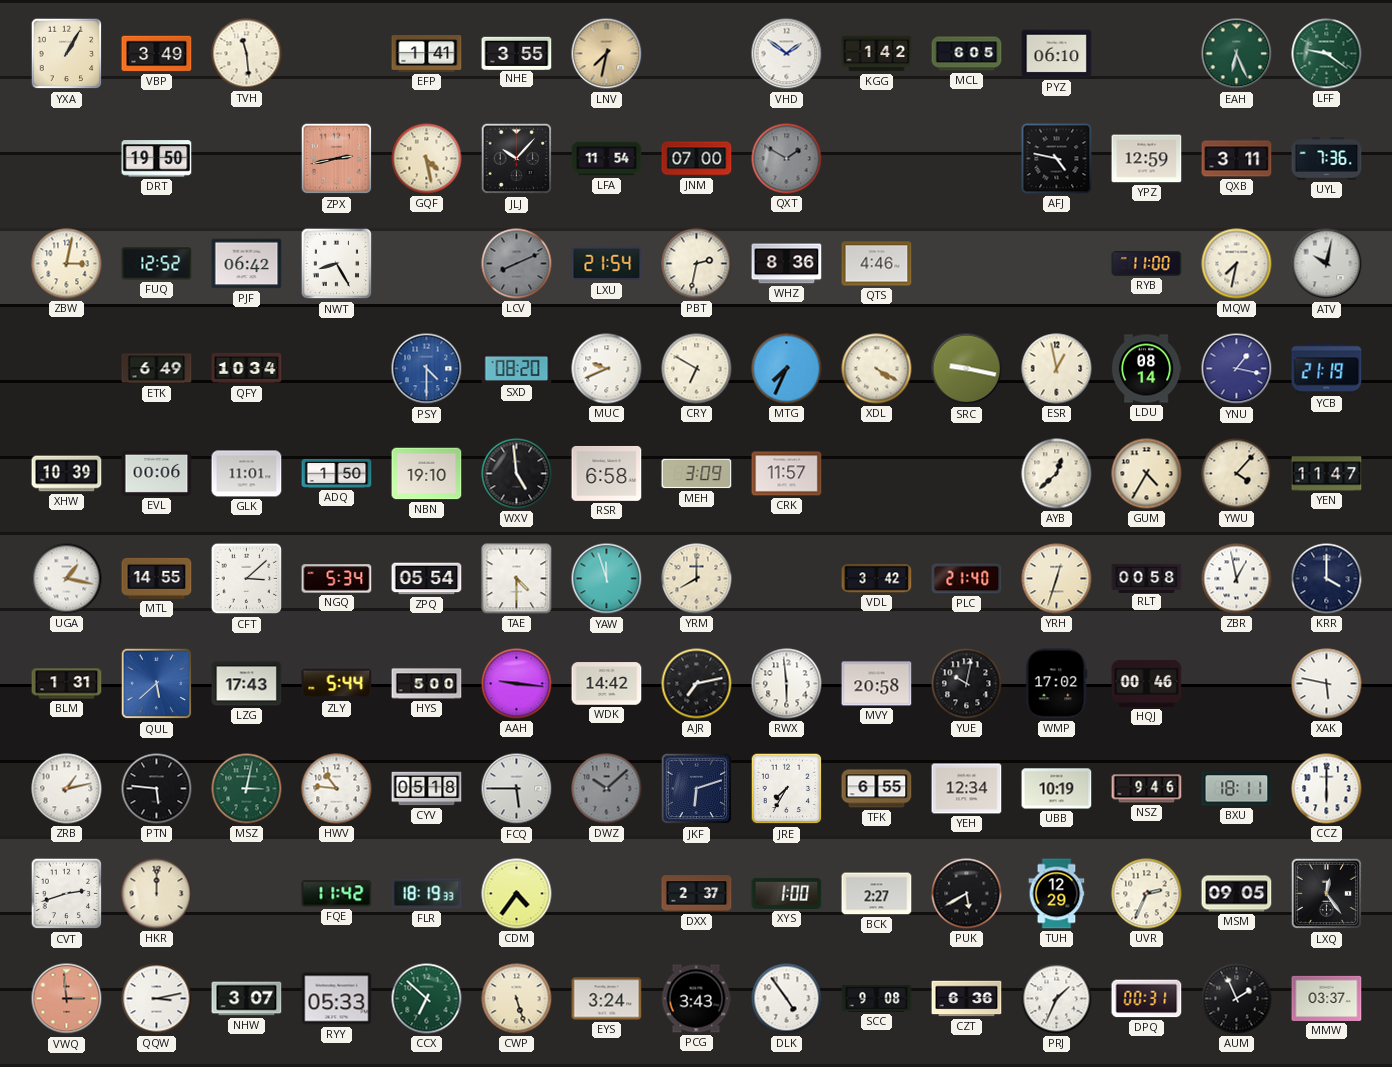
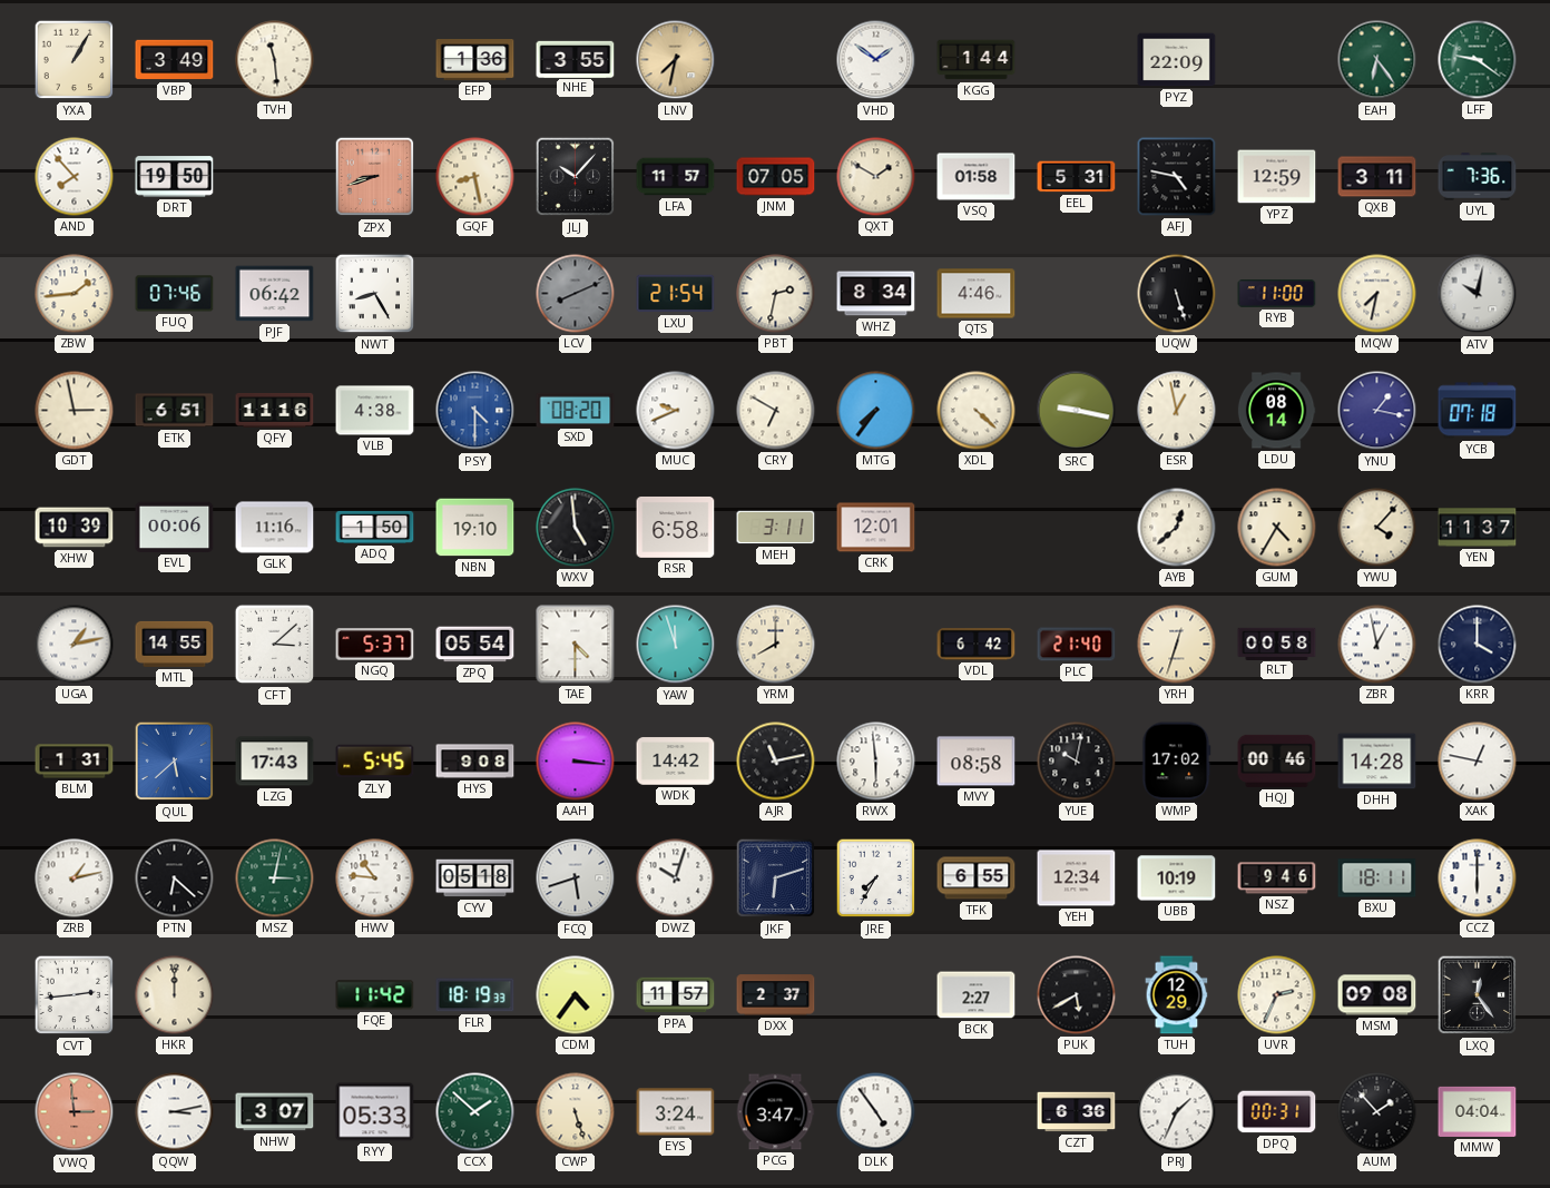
EFP: 1:41 -> 1:36 (475, 60)
KGG: 1:42 -> 1:44 (977, 60)
MCL: 6:05 -> none (967, 54)
PYZ: 06:10 -> 22:09 (1177, 60)
EAH: 6:26 -> 6:24 (1377, 60)
AND: none -> 7:53 (75, 177)
ZPX: 2:43 -> 8:42 (375, 177)
GQF: 4:28 -> 8:28 (475, 177)
LFA: 11:54 -> 11:57 (676, 177)
JNM: 07:00 -> 07:05 (776, 177)
QXT dial: grey -> cream (876, 177)
VSQ: none -> 01:58 (977, 177)
EEL: none -> 5:31 (1077, 177)
ZBW: 3:02 -> 1:44 (75, 294)
FUQ: 12:52 -> 07:46 (175, 294)
WHZ: 8:36 -> 8:34 (876, 294)
UQW: none -> 5:27 (1177, 294)
GDT: none -> 2:58 (75, 411)
ETK: 6:49 -> 6:51 (175, 411)
QFY: 10:34 -> 11:16 (275, 410)
VLB: none -> 4:38 (375, 411)
MTG: 7:34 -> 7:36 (876, 411)
XDL: 4:20 -> 4:22 (977, 411)
YCB: 21:19 -> 07:18 (1478, 411)
GLK: 11:01 -> 11:16 (275, 528)
MEH: 3:09 -> 3:11 (776, 528)
CRK: 11:57 -> 12:01 (876, 528)
YEN: 11:47 -> 11:37 (1478, 528)
UGA: 1:17 -> 1:13 (75, 645)
NGQ: 5:34 -> 5:37 (375, 645)
VDL: 3:42 -> 6:42 (977, 645)
ZLY: 5:44 -> 5:45 (375, 762)
HYS: 5:00 -> 9:08 (475, 762)
AAH: 9:16 -> 3:16 (576, 762)
AJR: 7:13 -> 11:13 (776, 762)
MVY: 20:58 -> 08:58 (977, 762)
DHH: none -> 14:28 (1377, 762)
XAK: 5:47 -> 12:47 (1478, 762)
PTN: 5:46 -> 6:22 (175, 878)
FCQ: 5:45 -> 5:42 (576, 878)
DWZ: 10:08 -> 10:03 (676, 878)
DWZ dial: grey -> white (676, 878)
CVT: 2:42 -> 2:44 (75, 995)
PPA: none -> 11:57 (676, 995)
XYS: 1:00 -> none (787, 893)
MSM: 09:05 -> 09:08 (1377, 995)
CCX: 6:52 -> 1:52 (475, 1112)
PCG: 3:43 -> 3:47 (775, 1112)
SCC: 9:08 -> none (877, 999)
AUM: 1:56 -> 1:53 (1377, 1112)
MMW: 03:37 -> 04:04 (1478, 1111)
